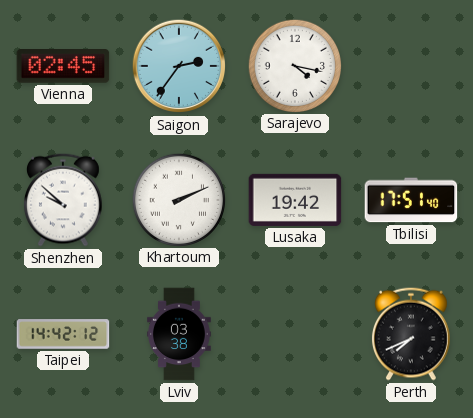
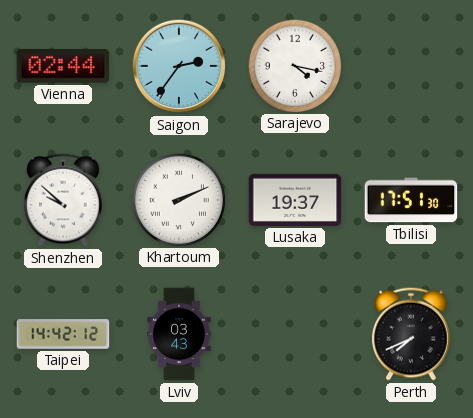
Vienna: 02:45 -> 02:44 (63, 66)
Lusaka: 19:42 -> 19:37 (295, 200)
Tbilisi: 17:51:40 -> 17:51:30 (411, 200)
Lviv: 03:38 -> 03:43 (180, 334)
